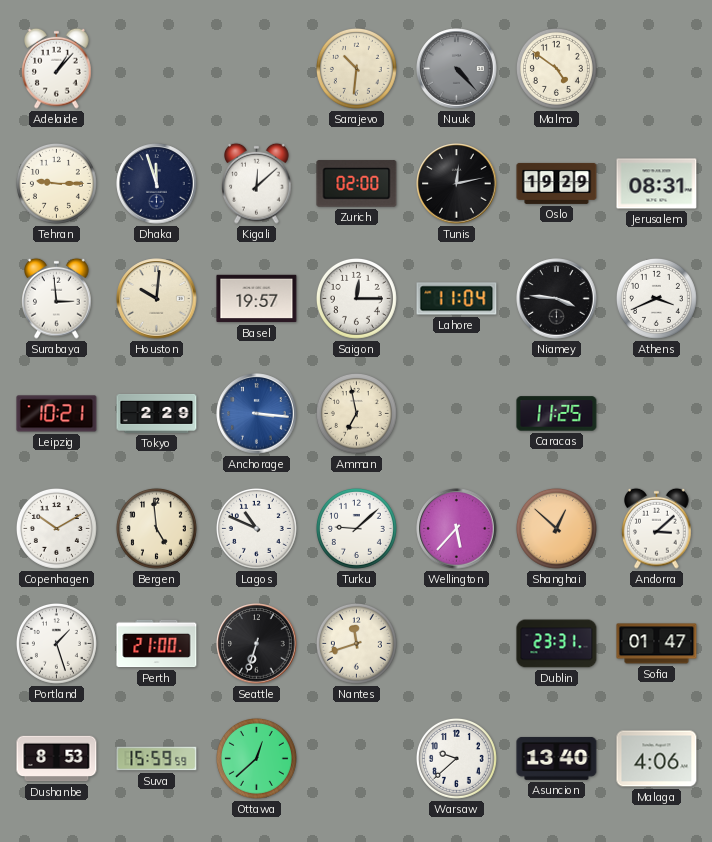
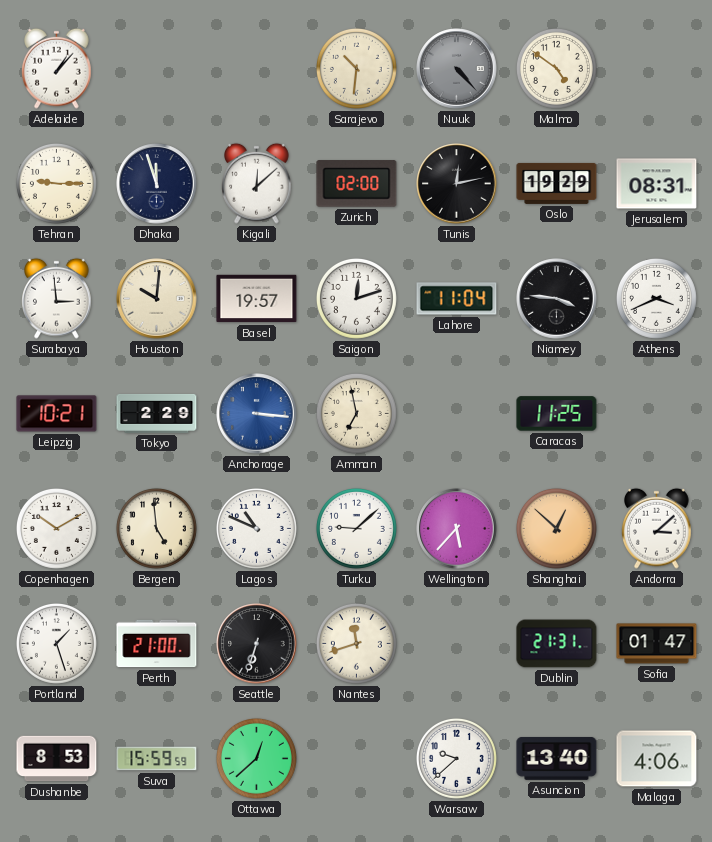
Saigon: 12:15 -> 12:12 (356, 298)
Dublin: 23:31 -> 21:31 (557, 644)
